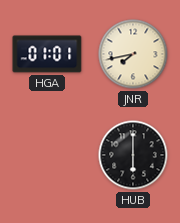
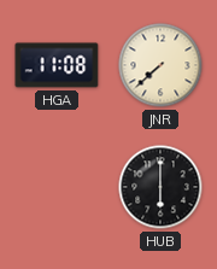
HGA: 01:01 -> 11:08 (57, 65)
JNR: 7:43 -> 7:38 (160, 65)
